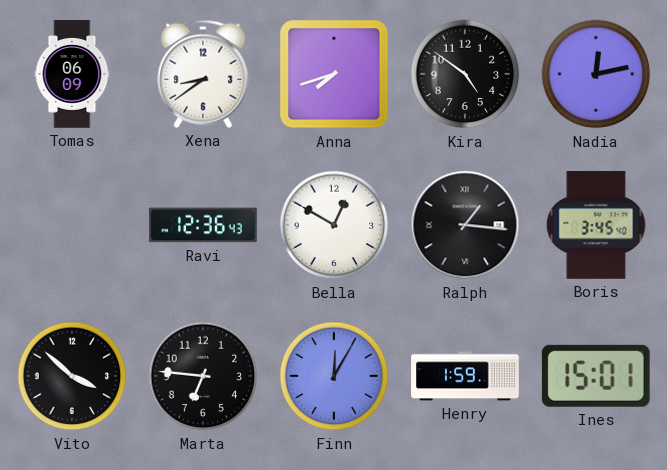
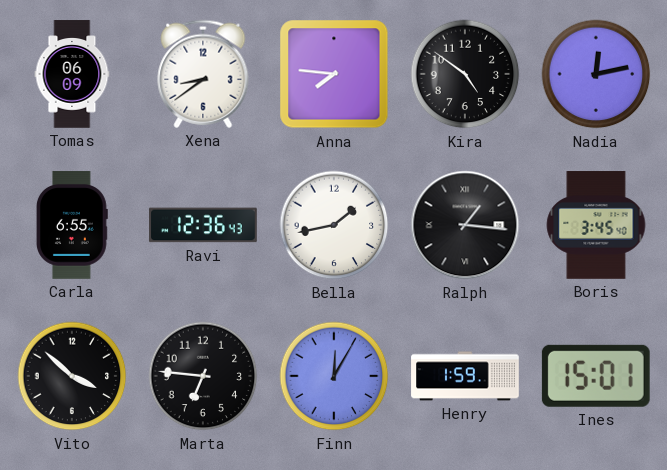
Anna: 7:42 -> 7:46 (334, 74)
Carla: none -> 6:55 (72, 225)
Bella: 12:50 -> 1:43 (334, 225)
